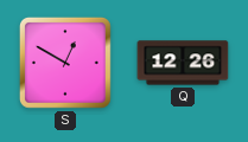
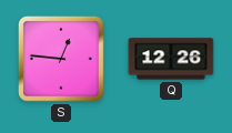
S: 12:50 -> 12:46 (61, 59)
